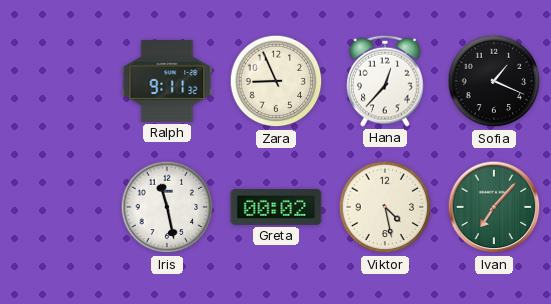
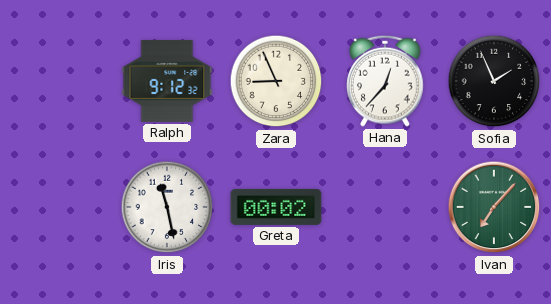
Ralph: 9:11 -> 9:12 (167, 81)
Sofia: 1:19 -> 1:56 (494, 81)
Viktor: 4:28 -> none (385, 207)
